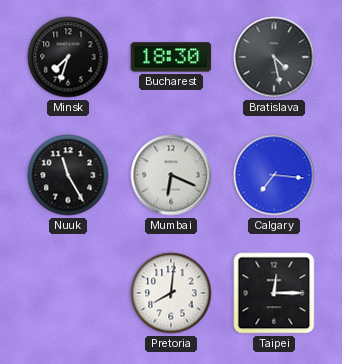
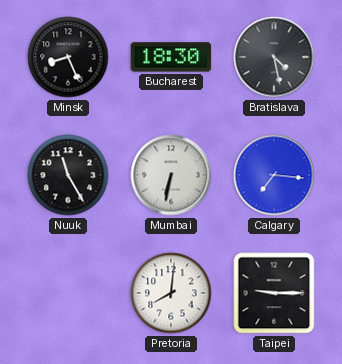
Minsk: 7:33 -> 8:26 (68, 57)
Mumbai: 6:19 -> 6:32 (171, 175)
Taipei: 12:15 -> 9:15 (274, 293)
